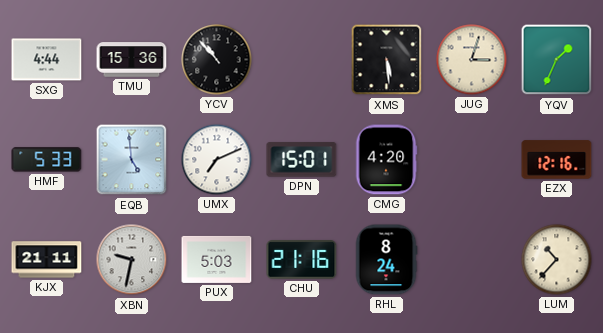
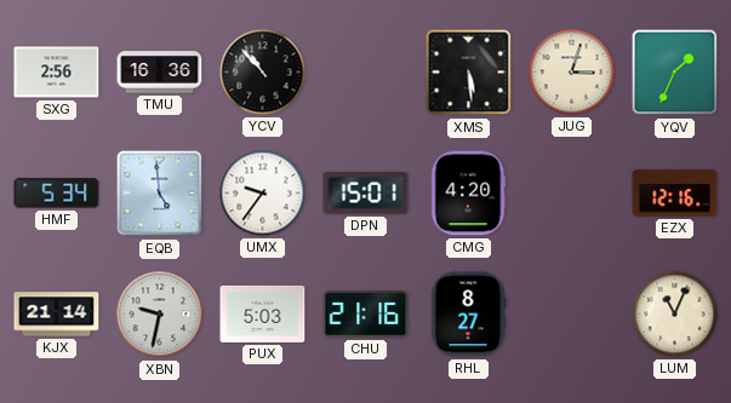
SXG: 4:44 -> 2:56 (57, 73)
TMU: 15:36 -> 16:36 (160, 73)
HMF: 5:33 -> 5:34 (57, 194)
UMX: 7:11 -> 9:36 (263, 194)
KJX: 21:11 -> 21:14 (57, 315)
RHL: 8:24 -> 8:27 (468, 315)
LUM: 10:37 -> 11:04 (675, 315)
